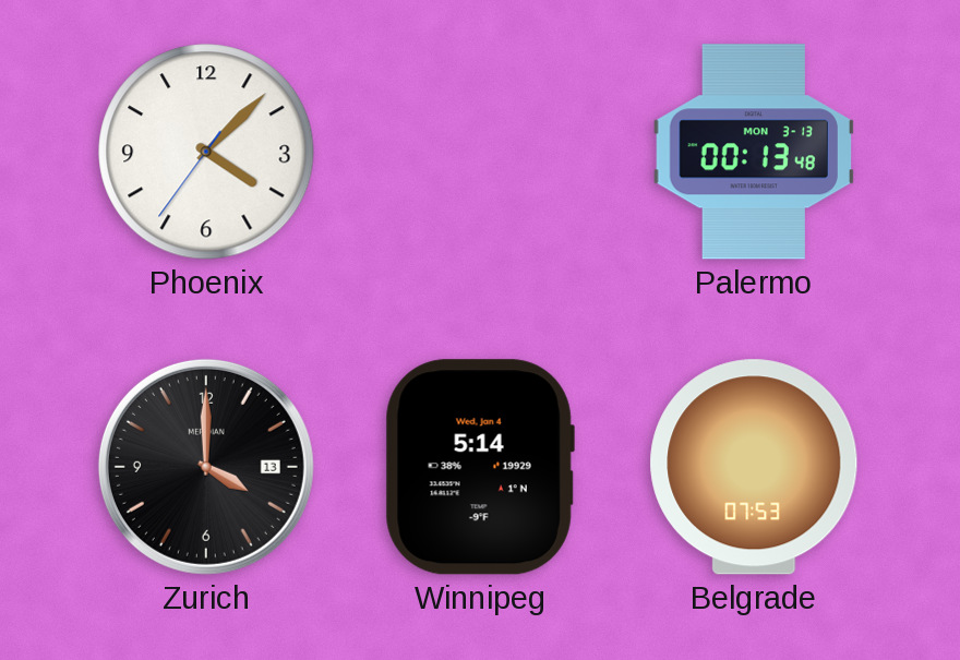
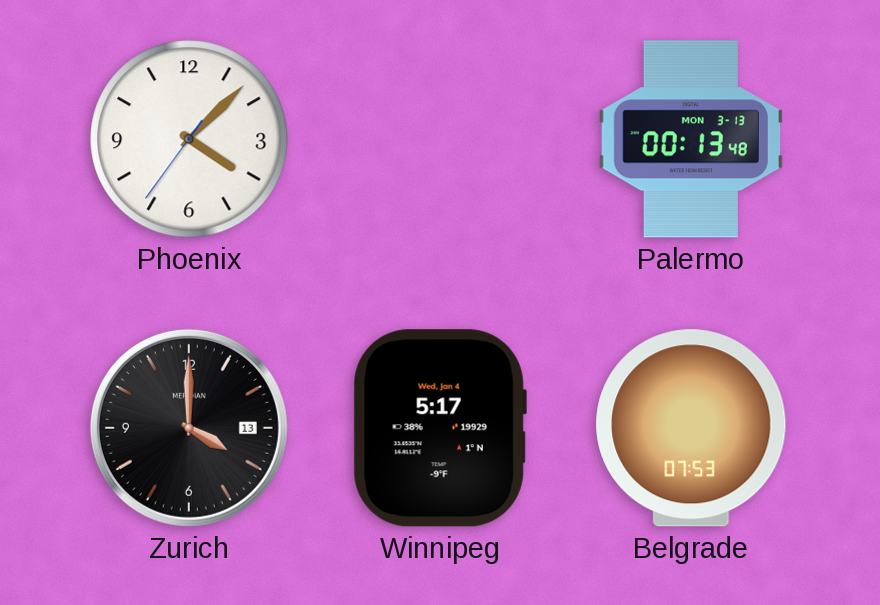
Winnipeg: 5:14 -> 5:17 (440, 428)
